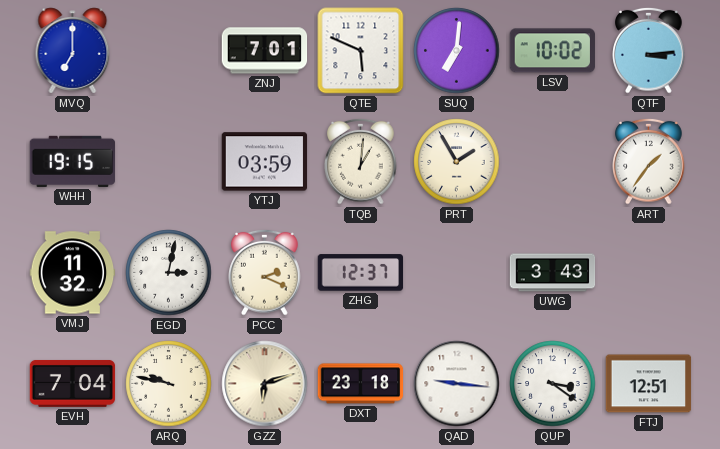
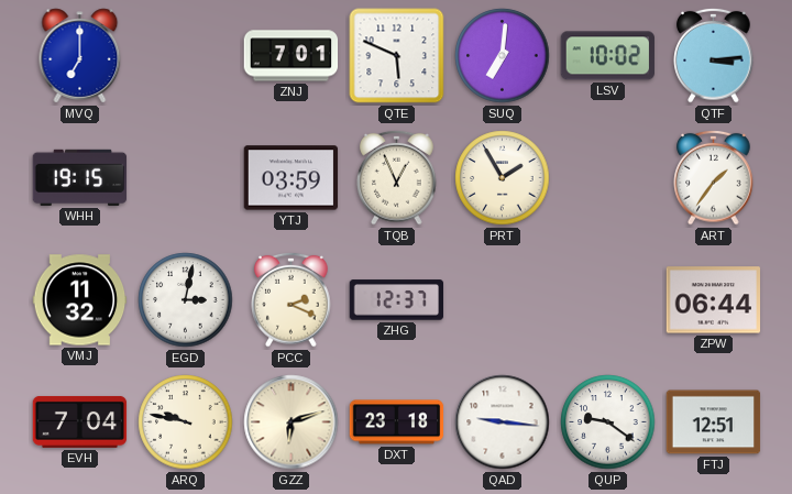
TQB: 1:01 -> 12:56 (397, 177)
UWG: 3:43 -> none (553, 273)
ZPW: none -> 06:44 (714, 300)
QUP: 3:21 -> 9:21 (608, 422)
